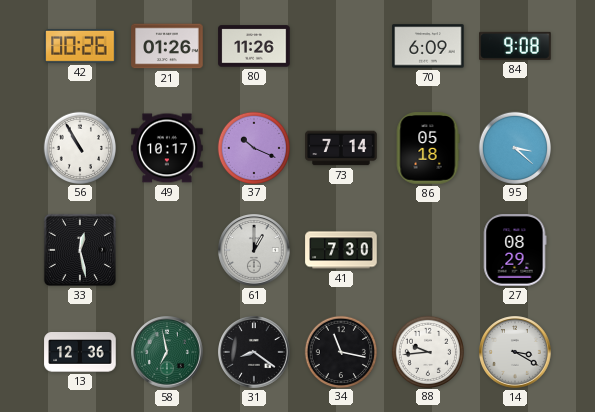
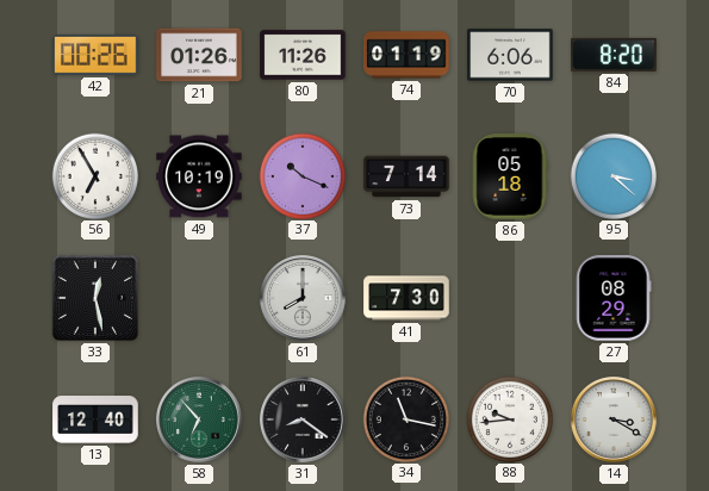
74: none -> 01:19 (406, 55)
70: 6:09 -> 6:06 (510, 55)
84: 9:08 -> 8:20 (614, 55)
56: 10:55 -> 6:55 (94, 175)
49: 10:17 -> 10:19 (199, 176)
61: 1:00 -> 8:00 (303, 298)
13: 12:36 -> 12:40 (95, 419)
58: 6:58 -> 6:53 (199, 419)
